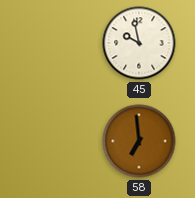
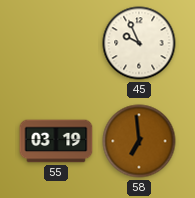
45: 9:58 -> 9:56 (139, 43)
55: none -> 03:19 (56, 141)
